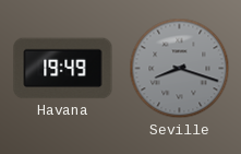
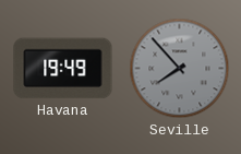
Seville: 8:18 -> 7:53 (180, 69)
